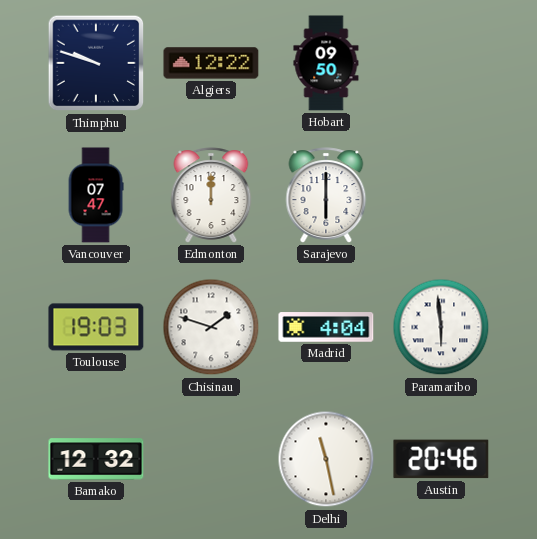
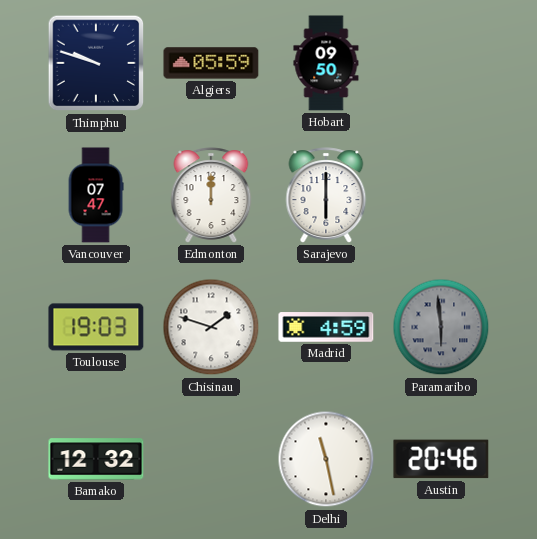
Algiers: 12:22 -> 05:59 (211, 63)
Madrid: 4:04 -> 4:59 (326, 327)
Paramaribo dial: white -> grey (441, 327)
